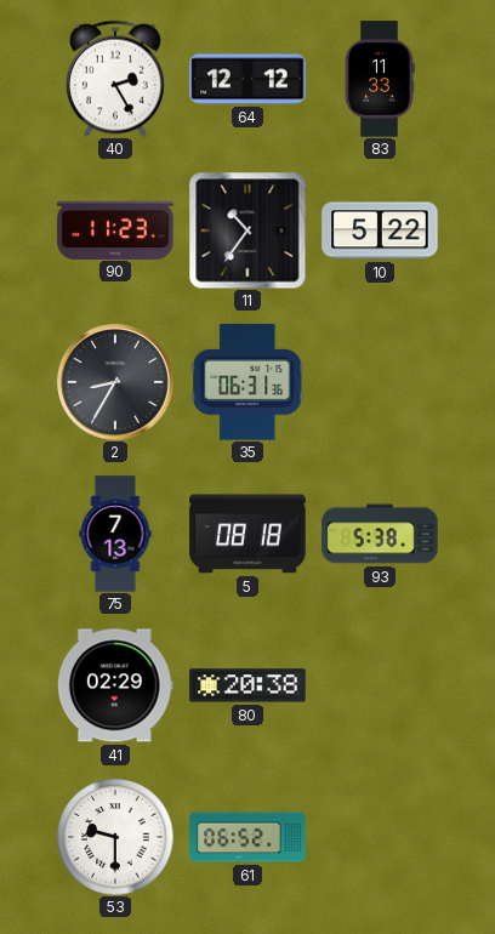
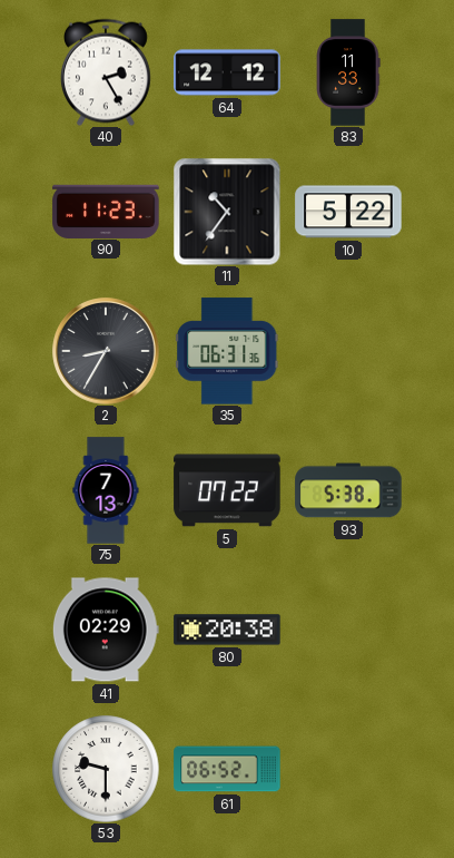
5: 08:18 -> 07:22 (227, 490)
